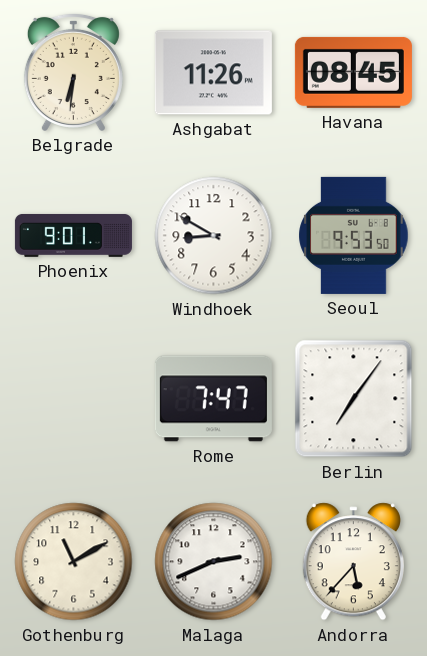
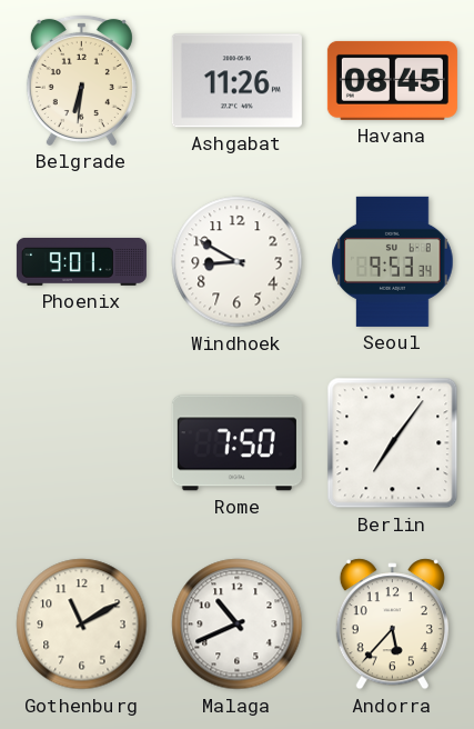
Seoul: 9:53:50 -> 9:53:34 (393, 261)
Rome: 7:47 -> 7:50 (236, 443)
Malaga: 2:41 -> 10:41 (238, 625)
